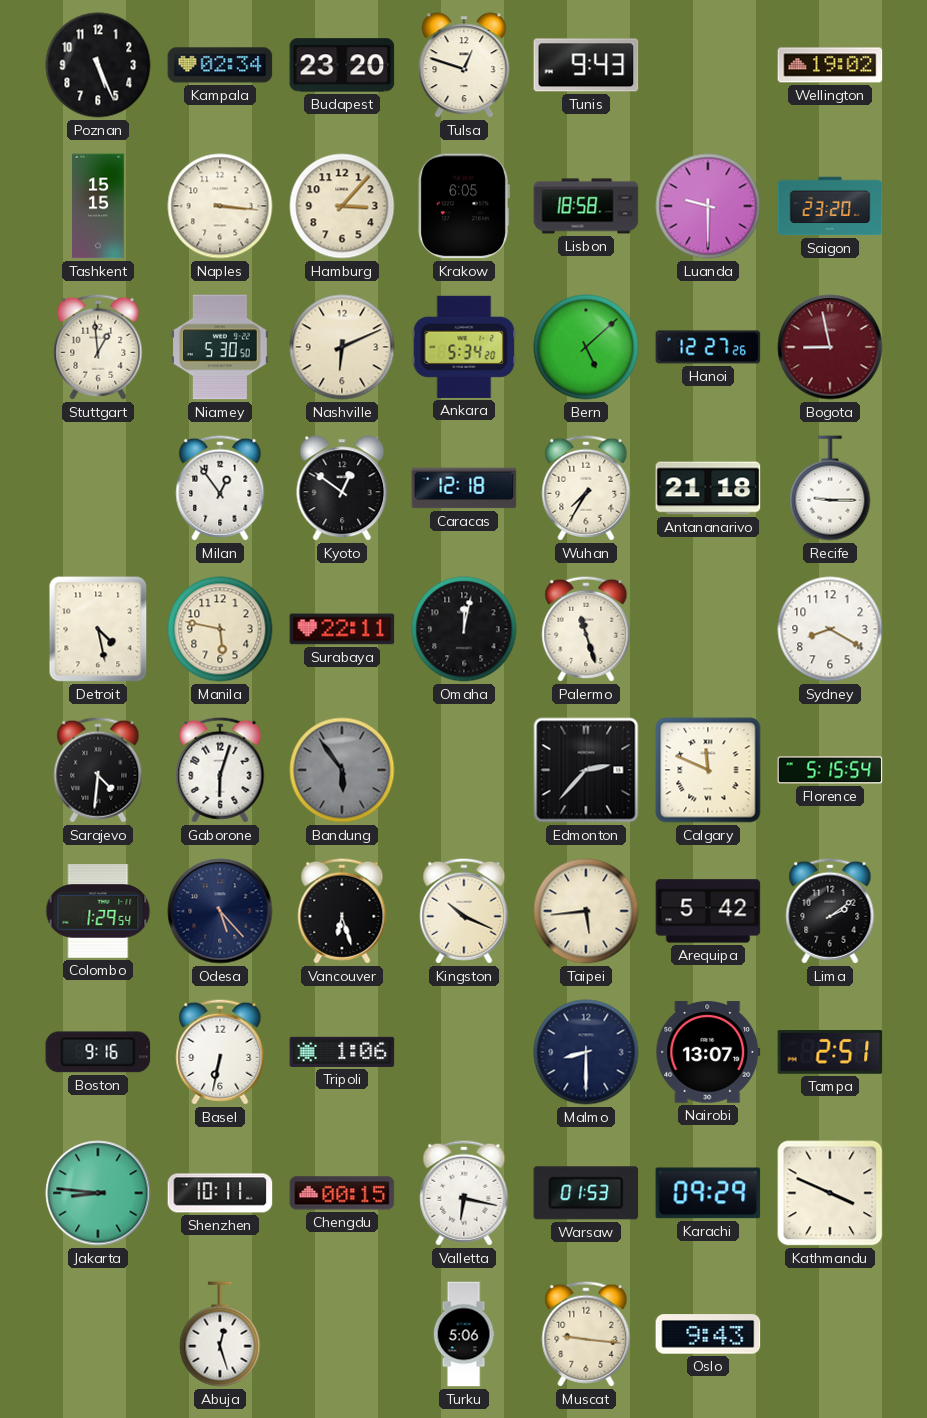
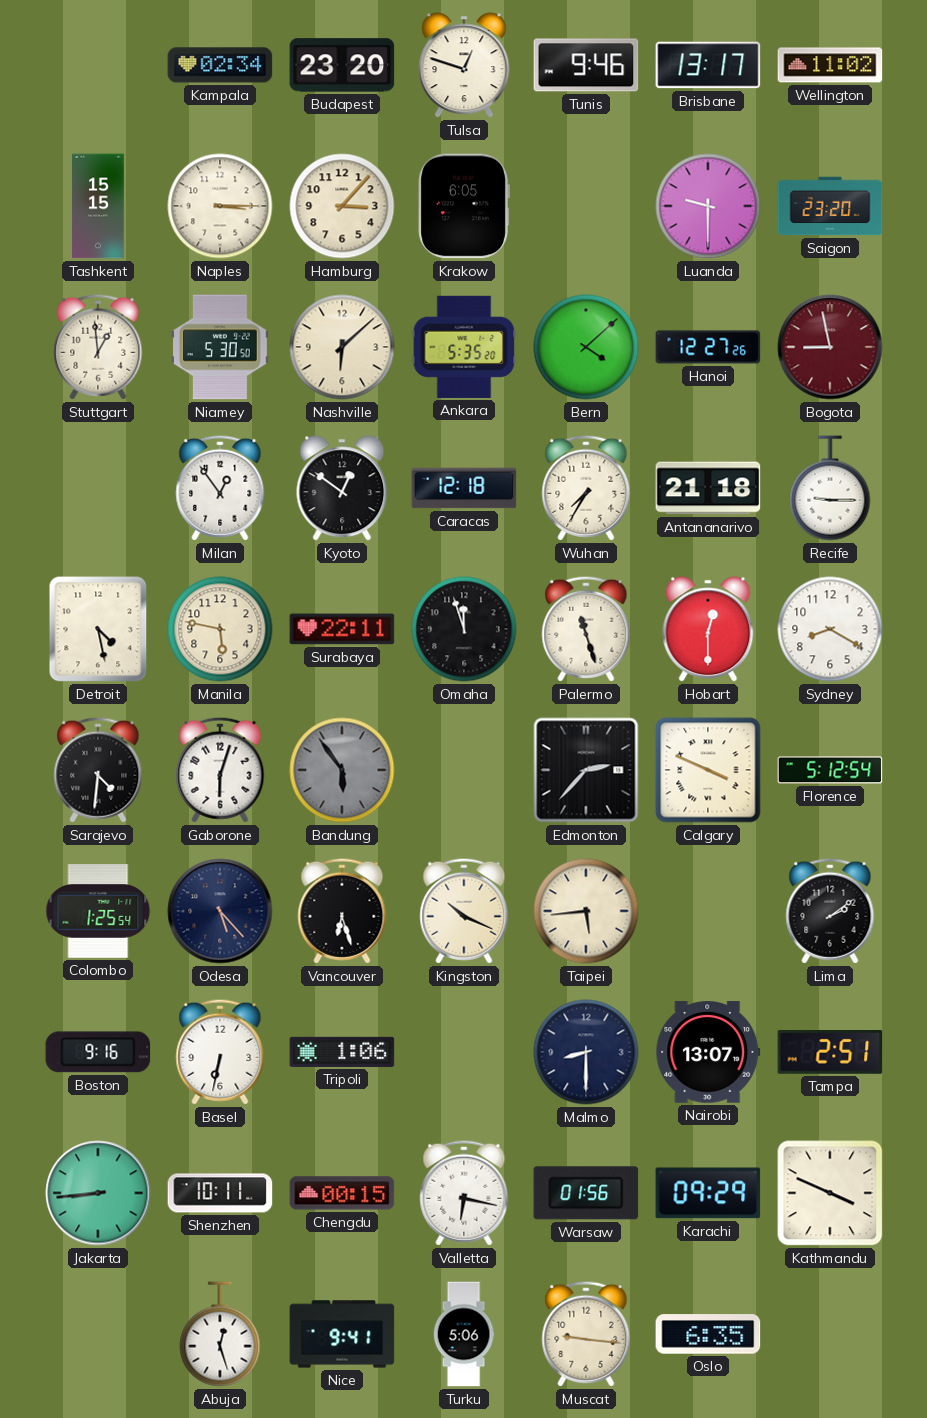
Poznan: 5:26 -> none (98, 65)
Tunis: 9:43 -> 9:46 (586, 65)
Brisbane: none -> 13:17 (708, 65)
Wellington: 19:02 -> 11:02 (830, 65)
Naples: 3:16 -> 3:15 (220, 206)
Lisbon: 18:58 -> none (586, 206)
Nashville: 6:11 -> 6:08 (342, 347)
Ankara: 5:34 -> 5:35 (464, 347)
Bern: 5:08 -> 4:08 (586, 347)
Omaha: 12:02 -> 11:57 (464, 629)
Hobart: none -> 12:30 (708, 629)
Calgary: 11:49 -> 3:49 (708, 770)
Florence: 5:15 -> 5:12 (830, 770)
Colombo: 1:29 -> 1:25 (98, 911)
Arequipa: 5:42 -> none (708, 911)
Jakarta: 8:46 -> 8:44 (98, 1193)
Warsaw: 01:53 -> 01:56 (586, 1193)
Nice: none -> 9:41 (342, 1334)
Oslo: 9:43 -> 6:35 (708, 1334)
